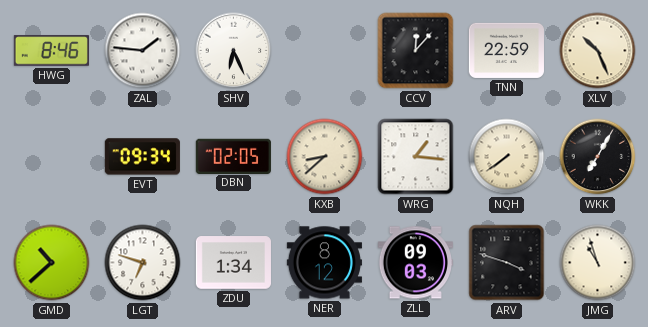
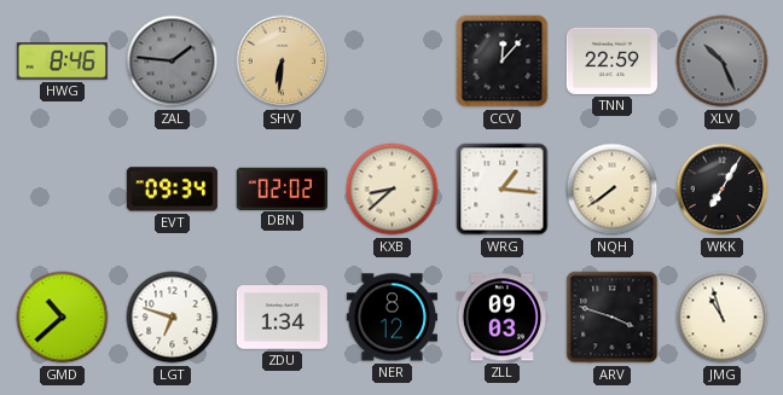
ZAL dial: white -> grey (173, 62)
SHV: 6:26 -> 6:31 (283, 62)
SHV dial: white -> champagne (283, 62)
XLV dial: cream -> grey (723, 62)
DBN: 02:05 -> 02:02 (282, 188)
